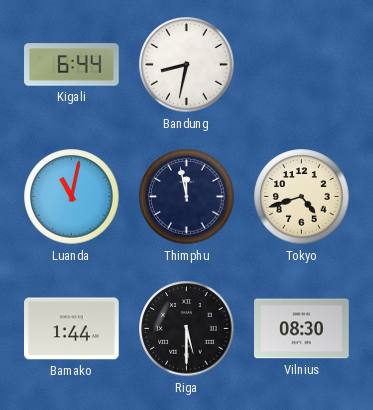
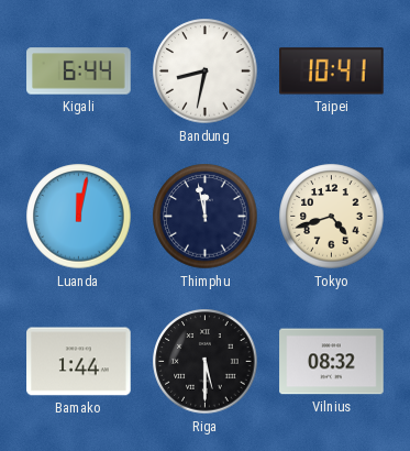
Taipei: none -> 10:41 (332, 71)
Luanda: 11:02 -> 12:02 (79, 217)
Vilnius: 08:30 -> 08:32 (332, 362)
